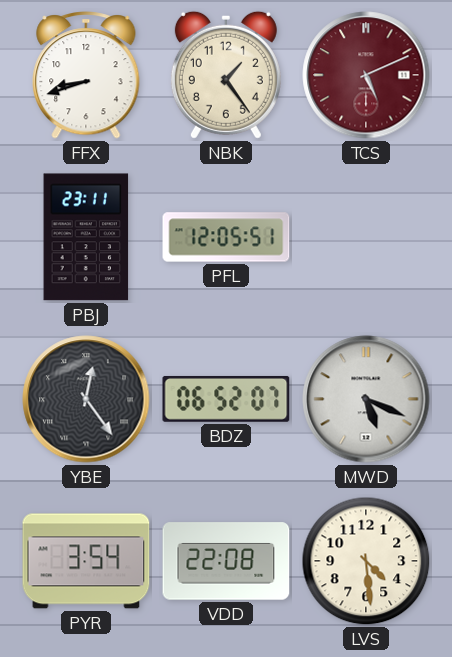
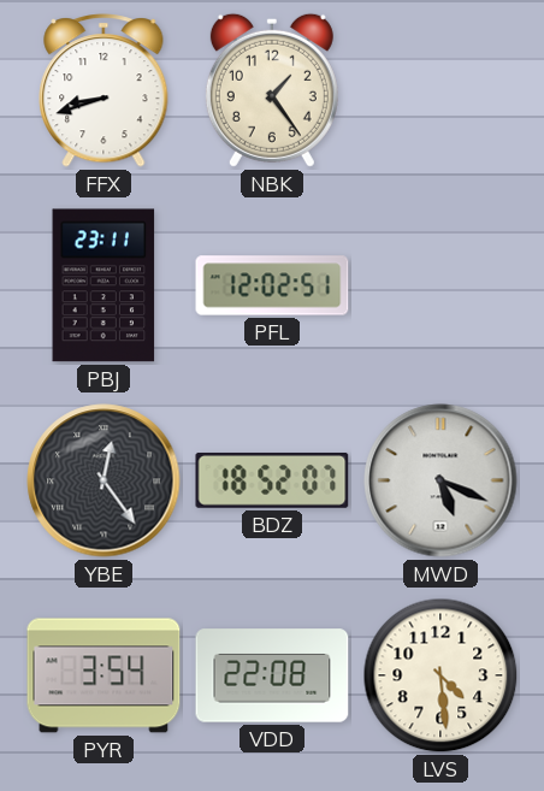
TCS: 5:11 -> none (366, 75)
PFL: 12:05 -> 12:02 (272, 285)
BDZ: 06:52 -> 18:52 (272, 480)
